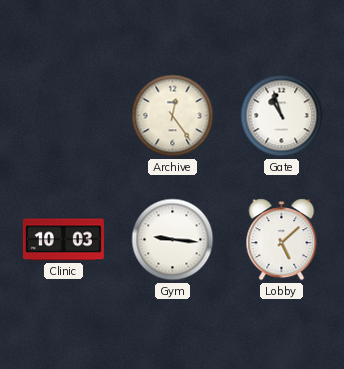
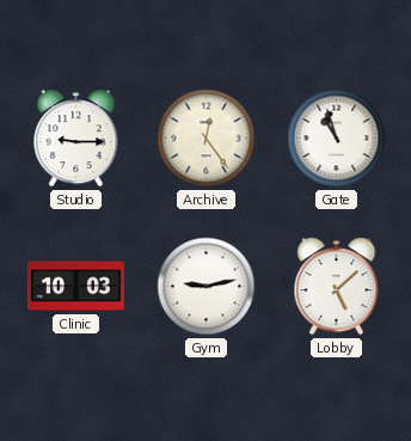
Studio: none -> 9:15 (76, 139)
Gym: 9:16 -> 9:13 (207, 287)
